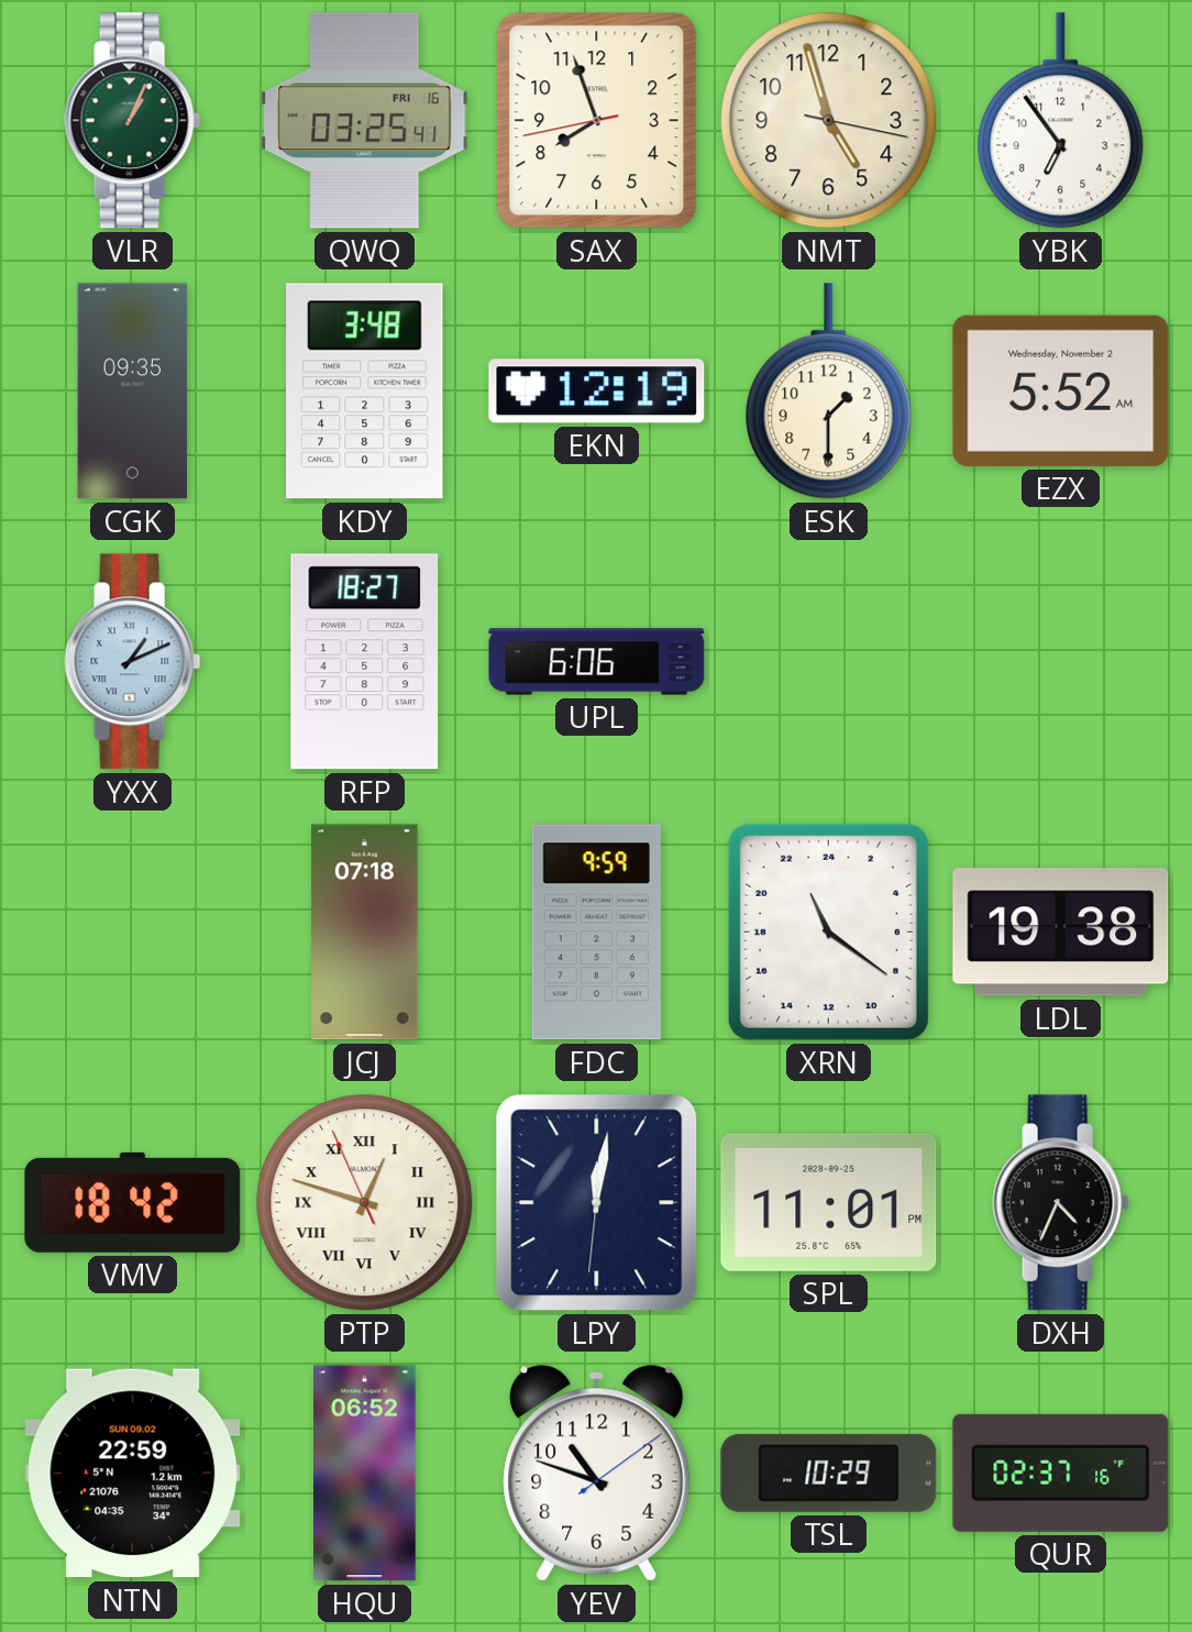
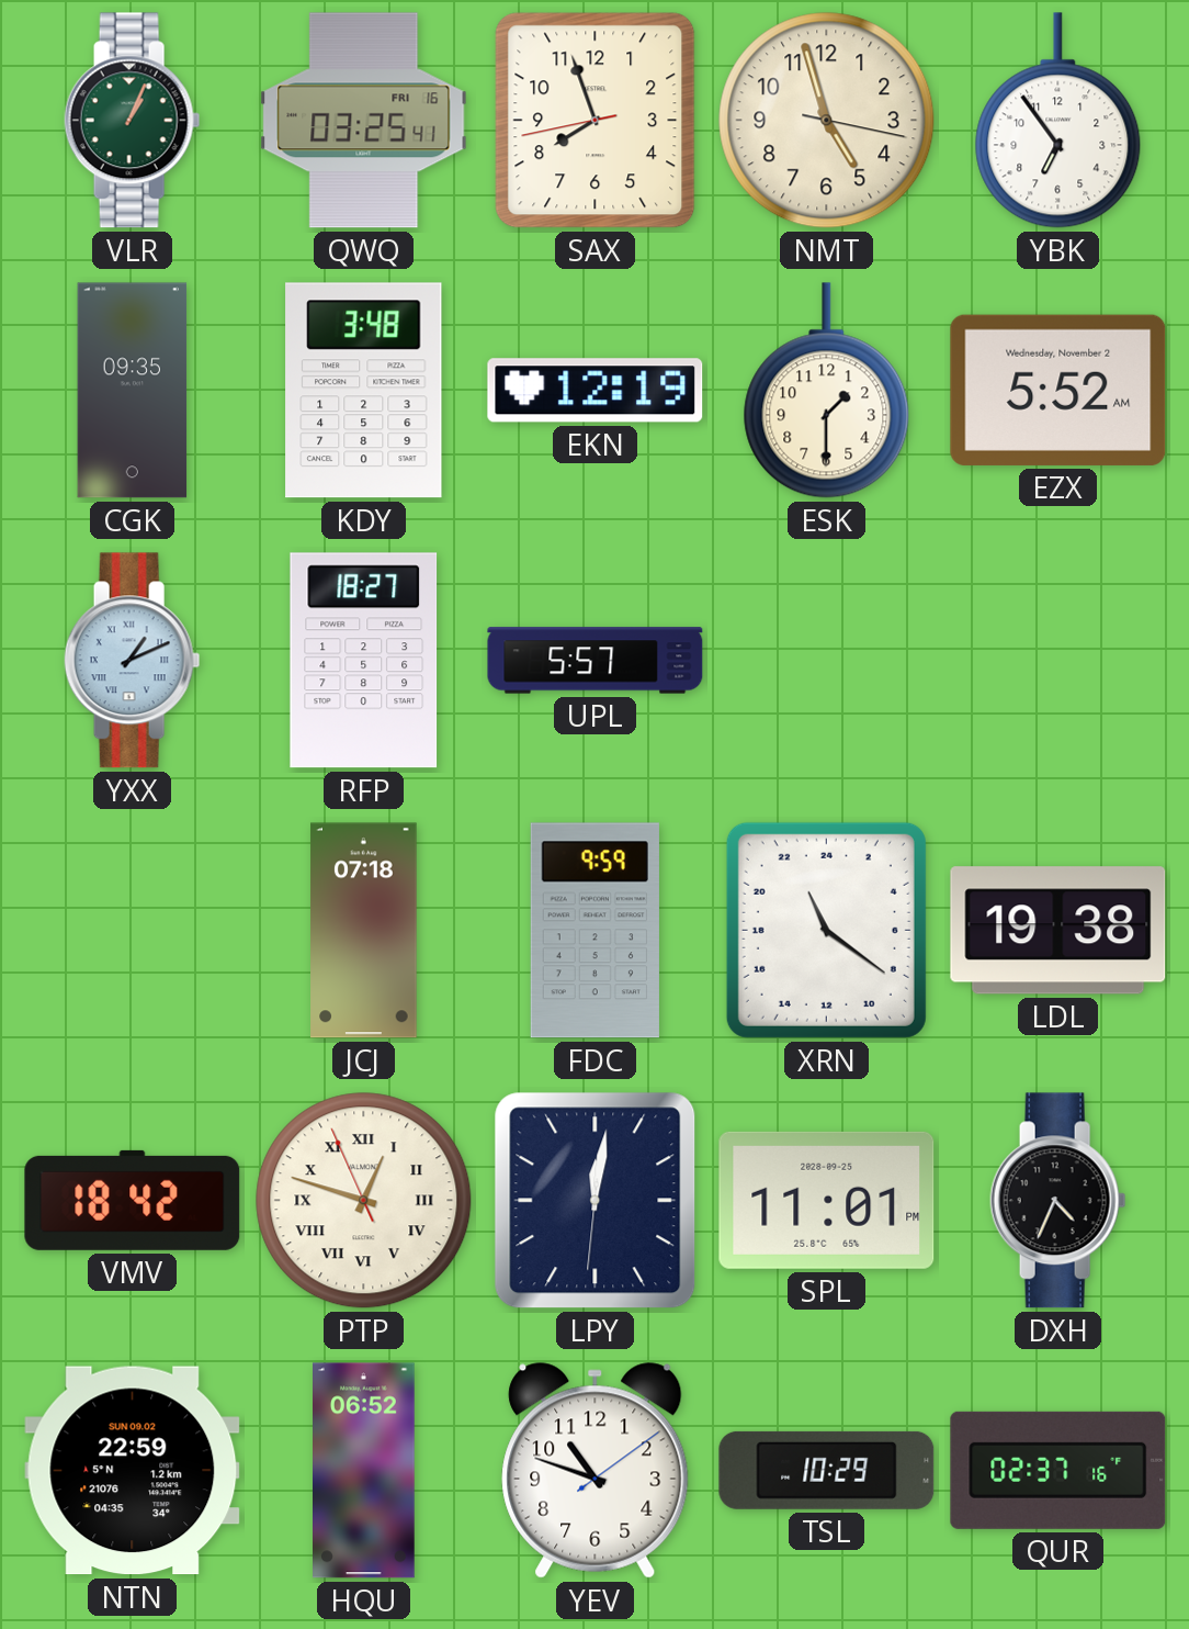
UPL: 6:06 -> 5:57 (596, 661)
